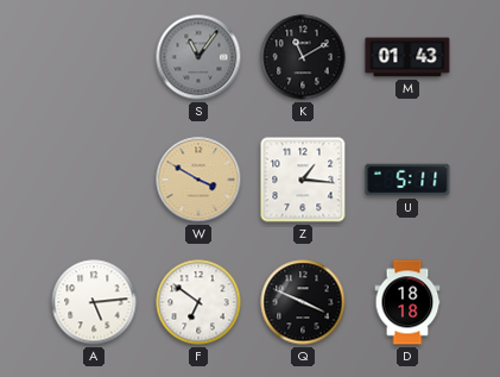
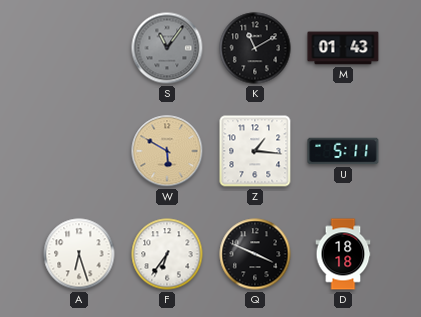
W: 3:50 -> 5:50 (167, 151)
A: 5:14 -> 6:27 (79, 254)
F: 6:51 -> 6:36 (167, 254)
